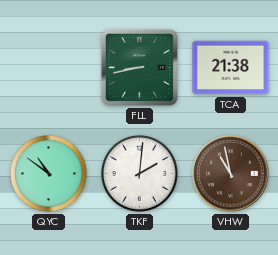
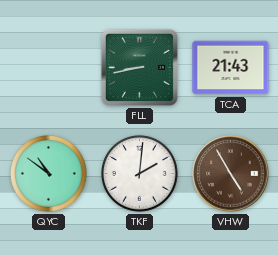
TCA: 21:38 -> 21:43 (231, 68)
VHW: 10:58 -> 4:55 (231, 174)
